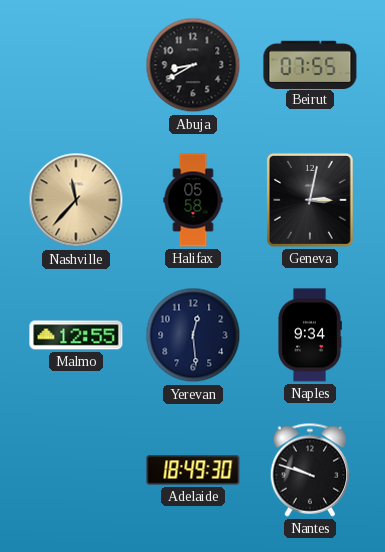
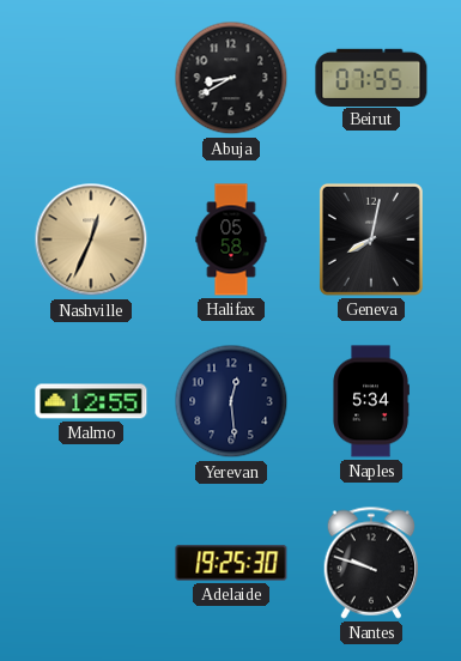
Nashville: 11:37 -> 12:34 (91, 239)
Geneva: 3:02 -> 8:02 (371, 239)
Naples: 9:34 -> 5:34 (371, 401)
Adelaide: 18:49 -> 19:25 (231, 563)
